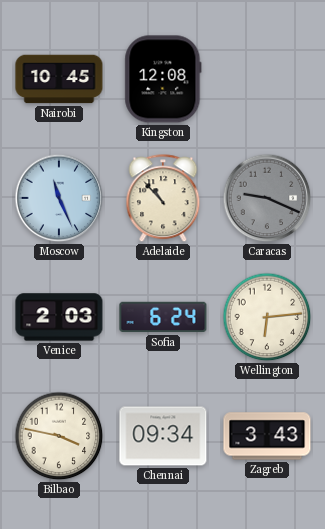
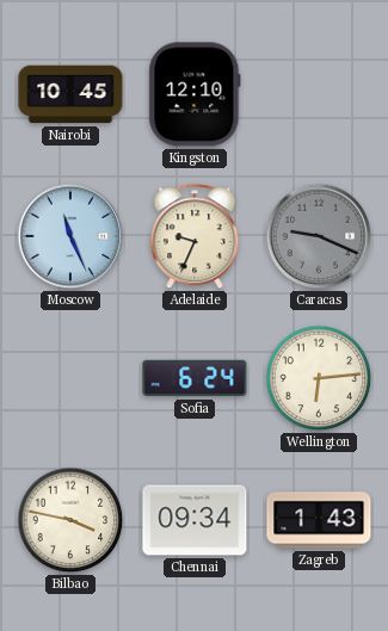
Kingston: 12:08 -> 12:10 (195, 94)
Adelaide: 10:53 -> 9:34 (195, 237)
Venice: 2:03 -> none (59, 317)
Zagreb: 3:43 -> 1:43 (319, 520)
